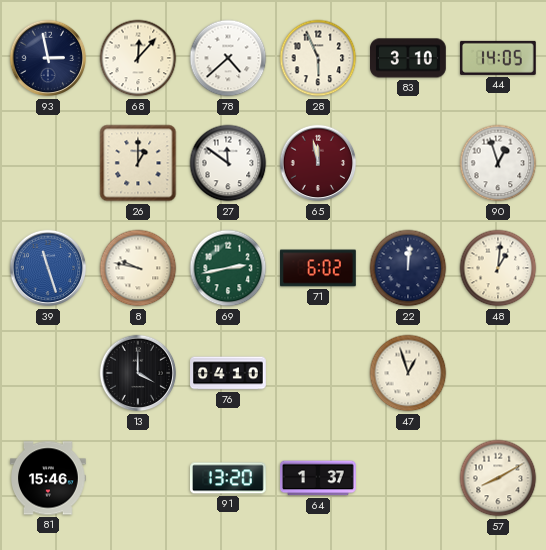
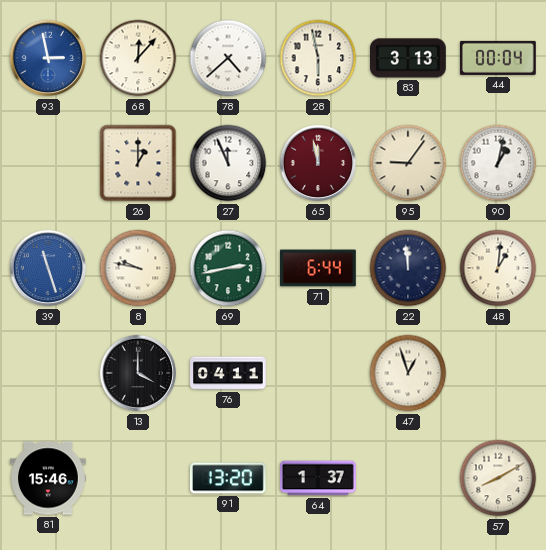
93 dial: navy -> blue (48, 58)
28: 5:56 -> 5:58 (318, 58)
83: 3:10 -> 3:13 (409, 58)
44: 14:05 -> 00:04 (498, 58)
27: 11:51 -> 11:56 (228, 163)
95: none -> 9:06 (408, 163)
90: 12:57 -> 1:02 (498, 163)
71: 6:02 -> 6:44 (319, 268)
22: 12:01 -> 11:59 (408, 268)
76: 04:10 -> 04:11 (228, 373)
